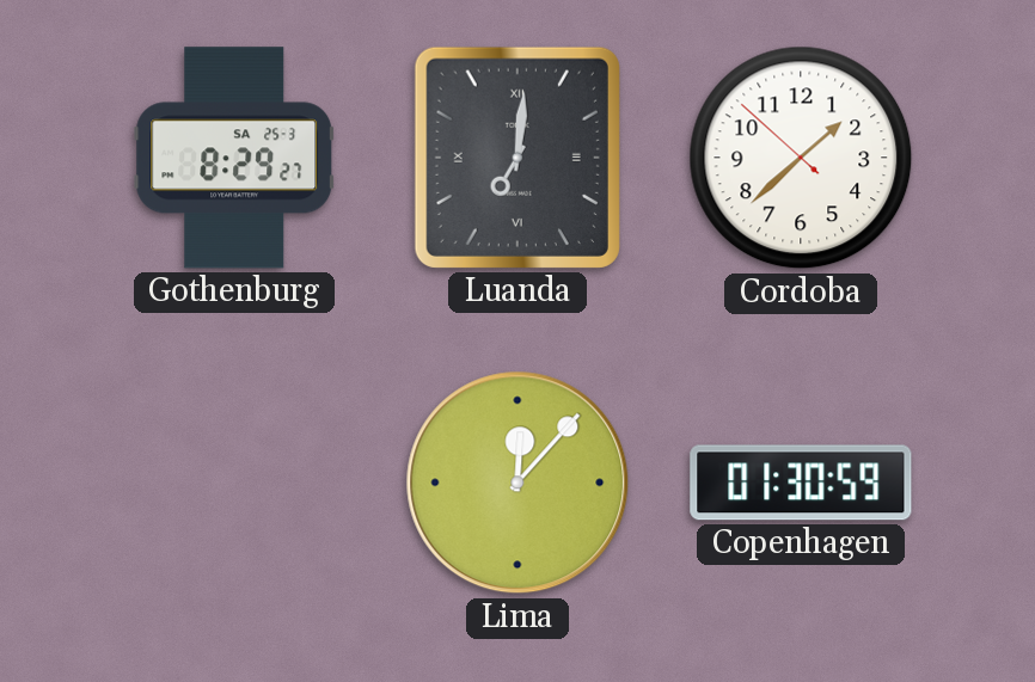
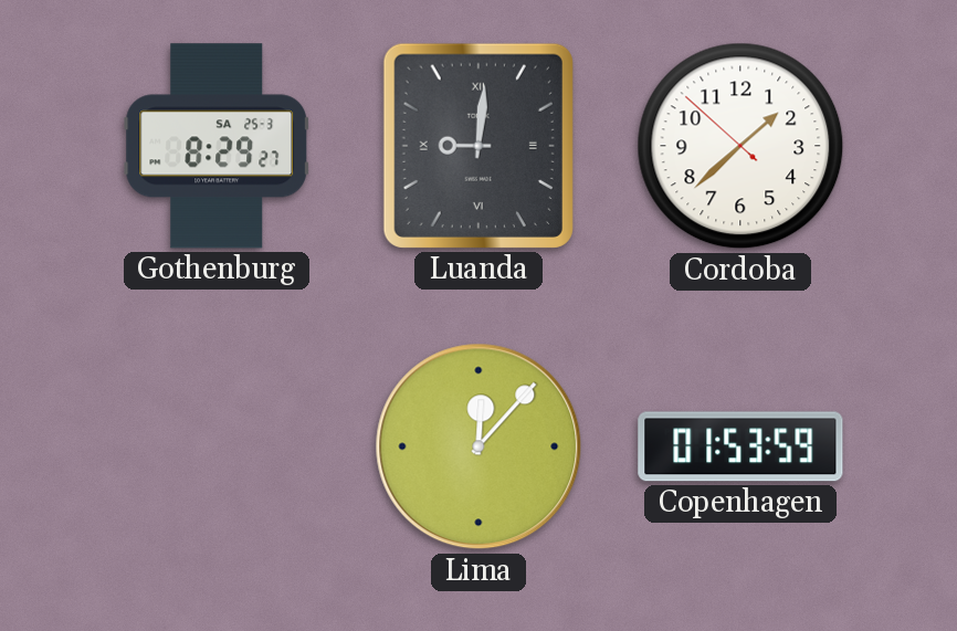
Luanda: 7:01 -> 9:01 (478, 146)
Copenhagen: 01:30 -> 01:53 (740, 446)
